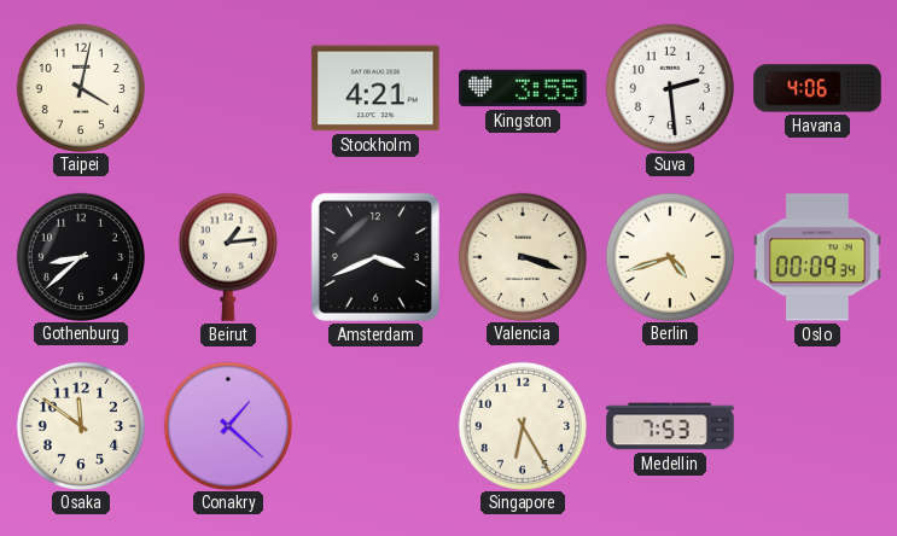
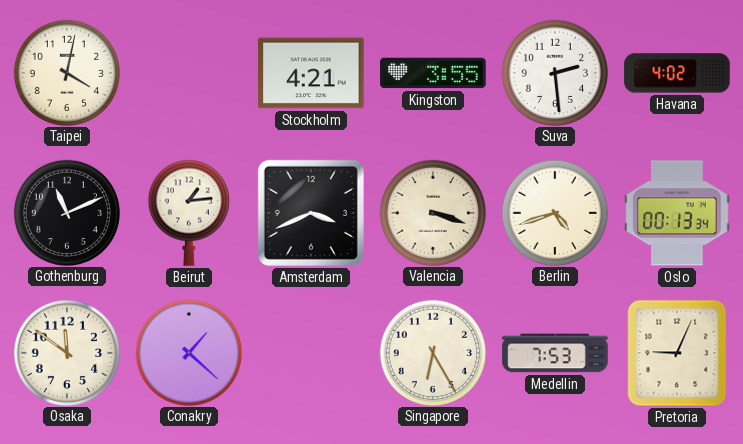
Havana: 4:06 -> 4:02 (677, 73)
Gothenburg: 8:38 -> 11:11 (66, 212)
Oslo: 00:09 -> 00:13 (677, 213)
Pretoria: none -> 9:04 (677, 353)
